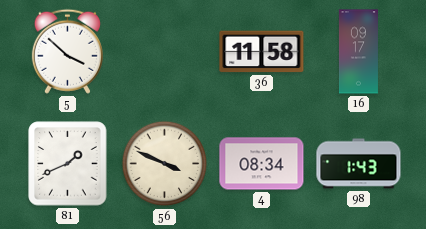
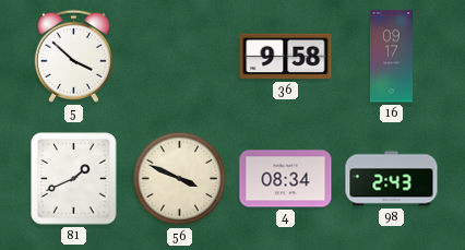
36: 11:58 -> 9:58 (286, 57)
98: 1:43 -> 2:43 (392, 179)
